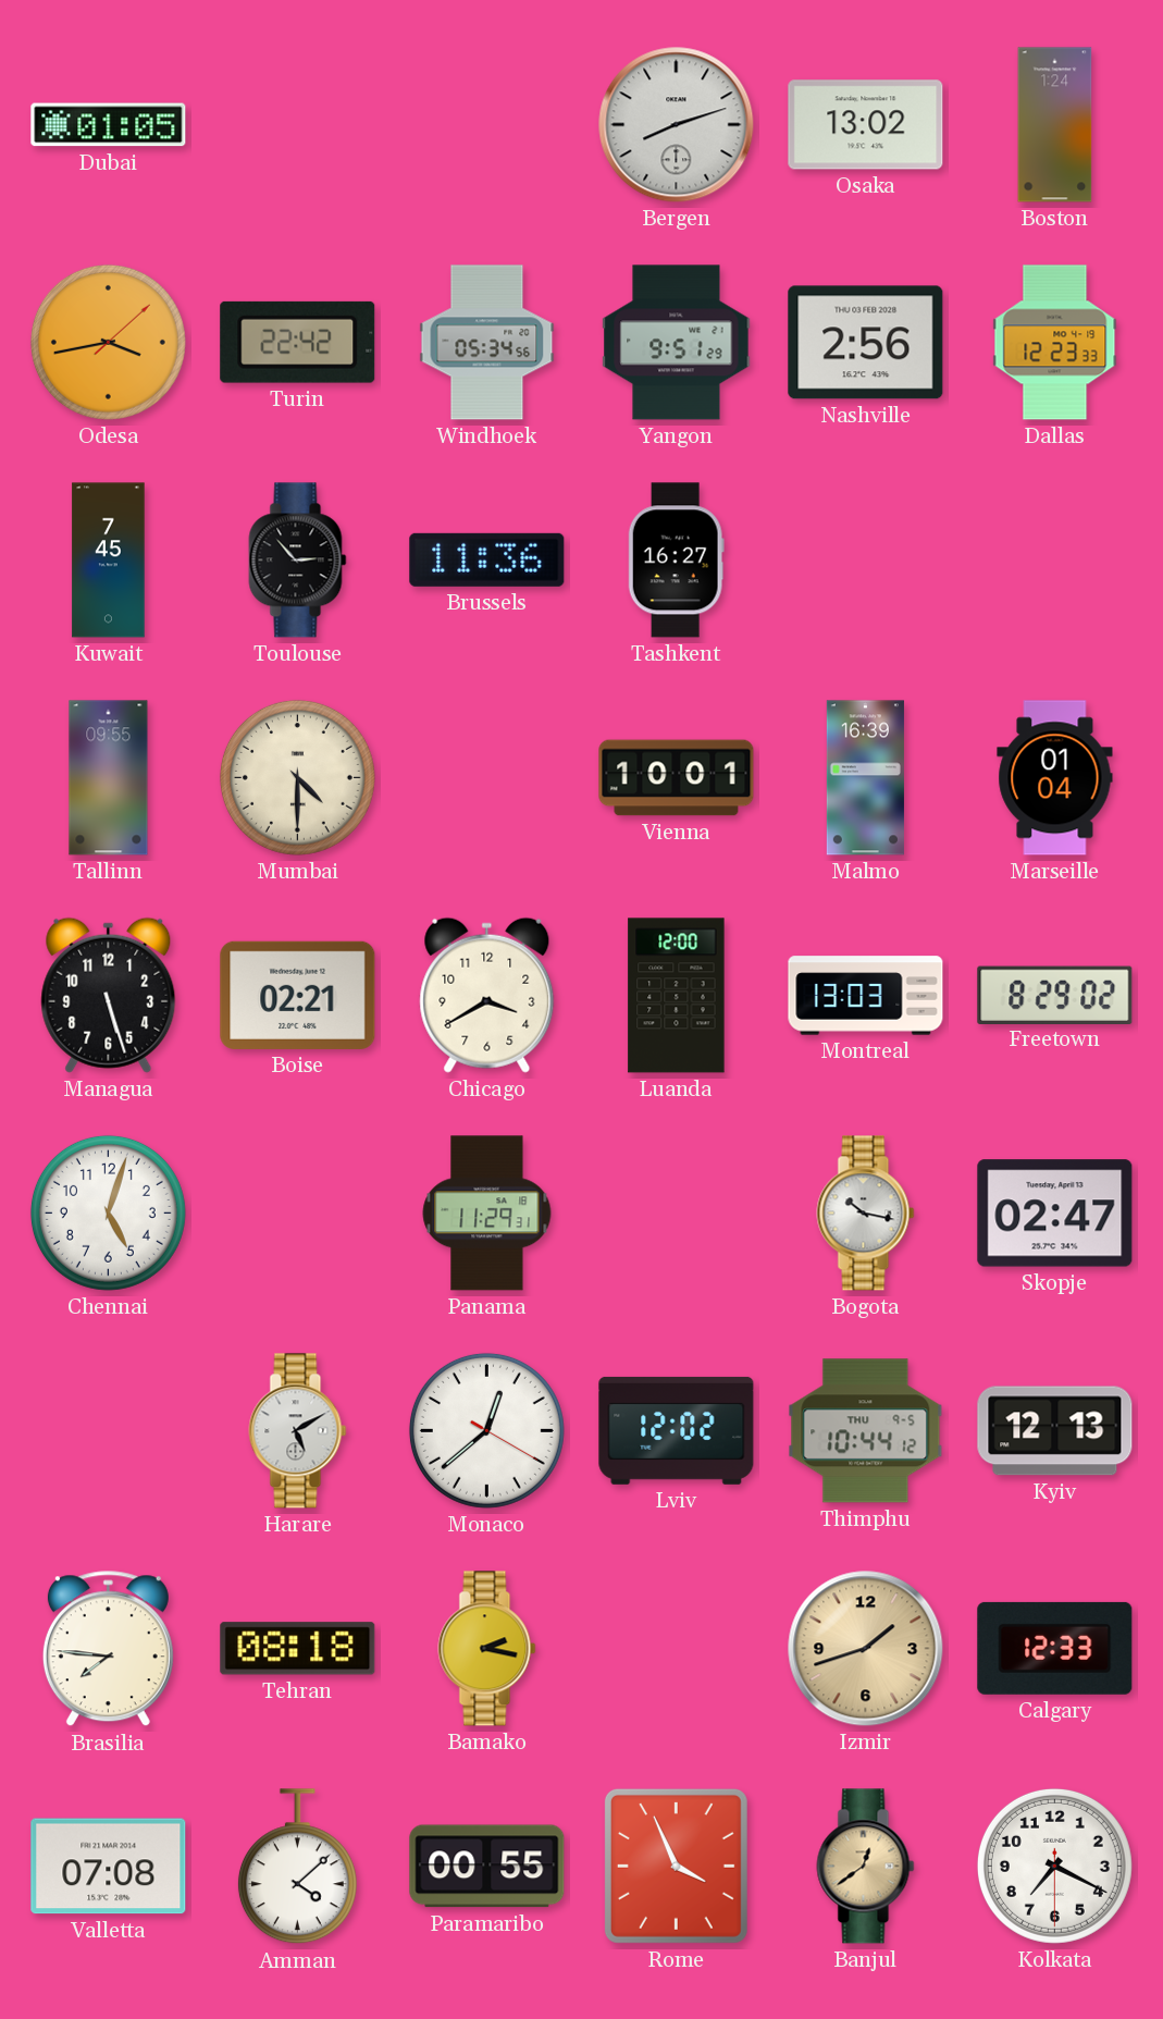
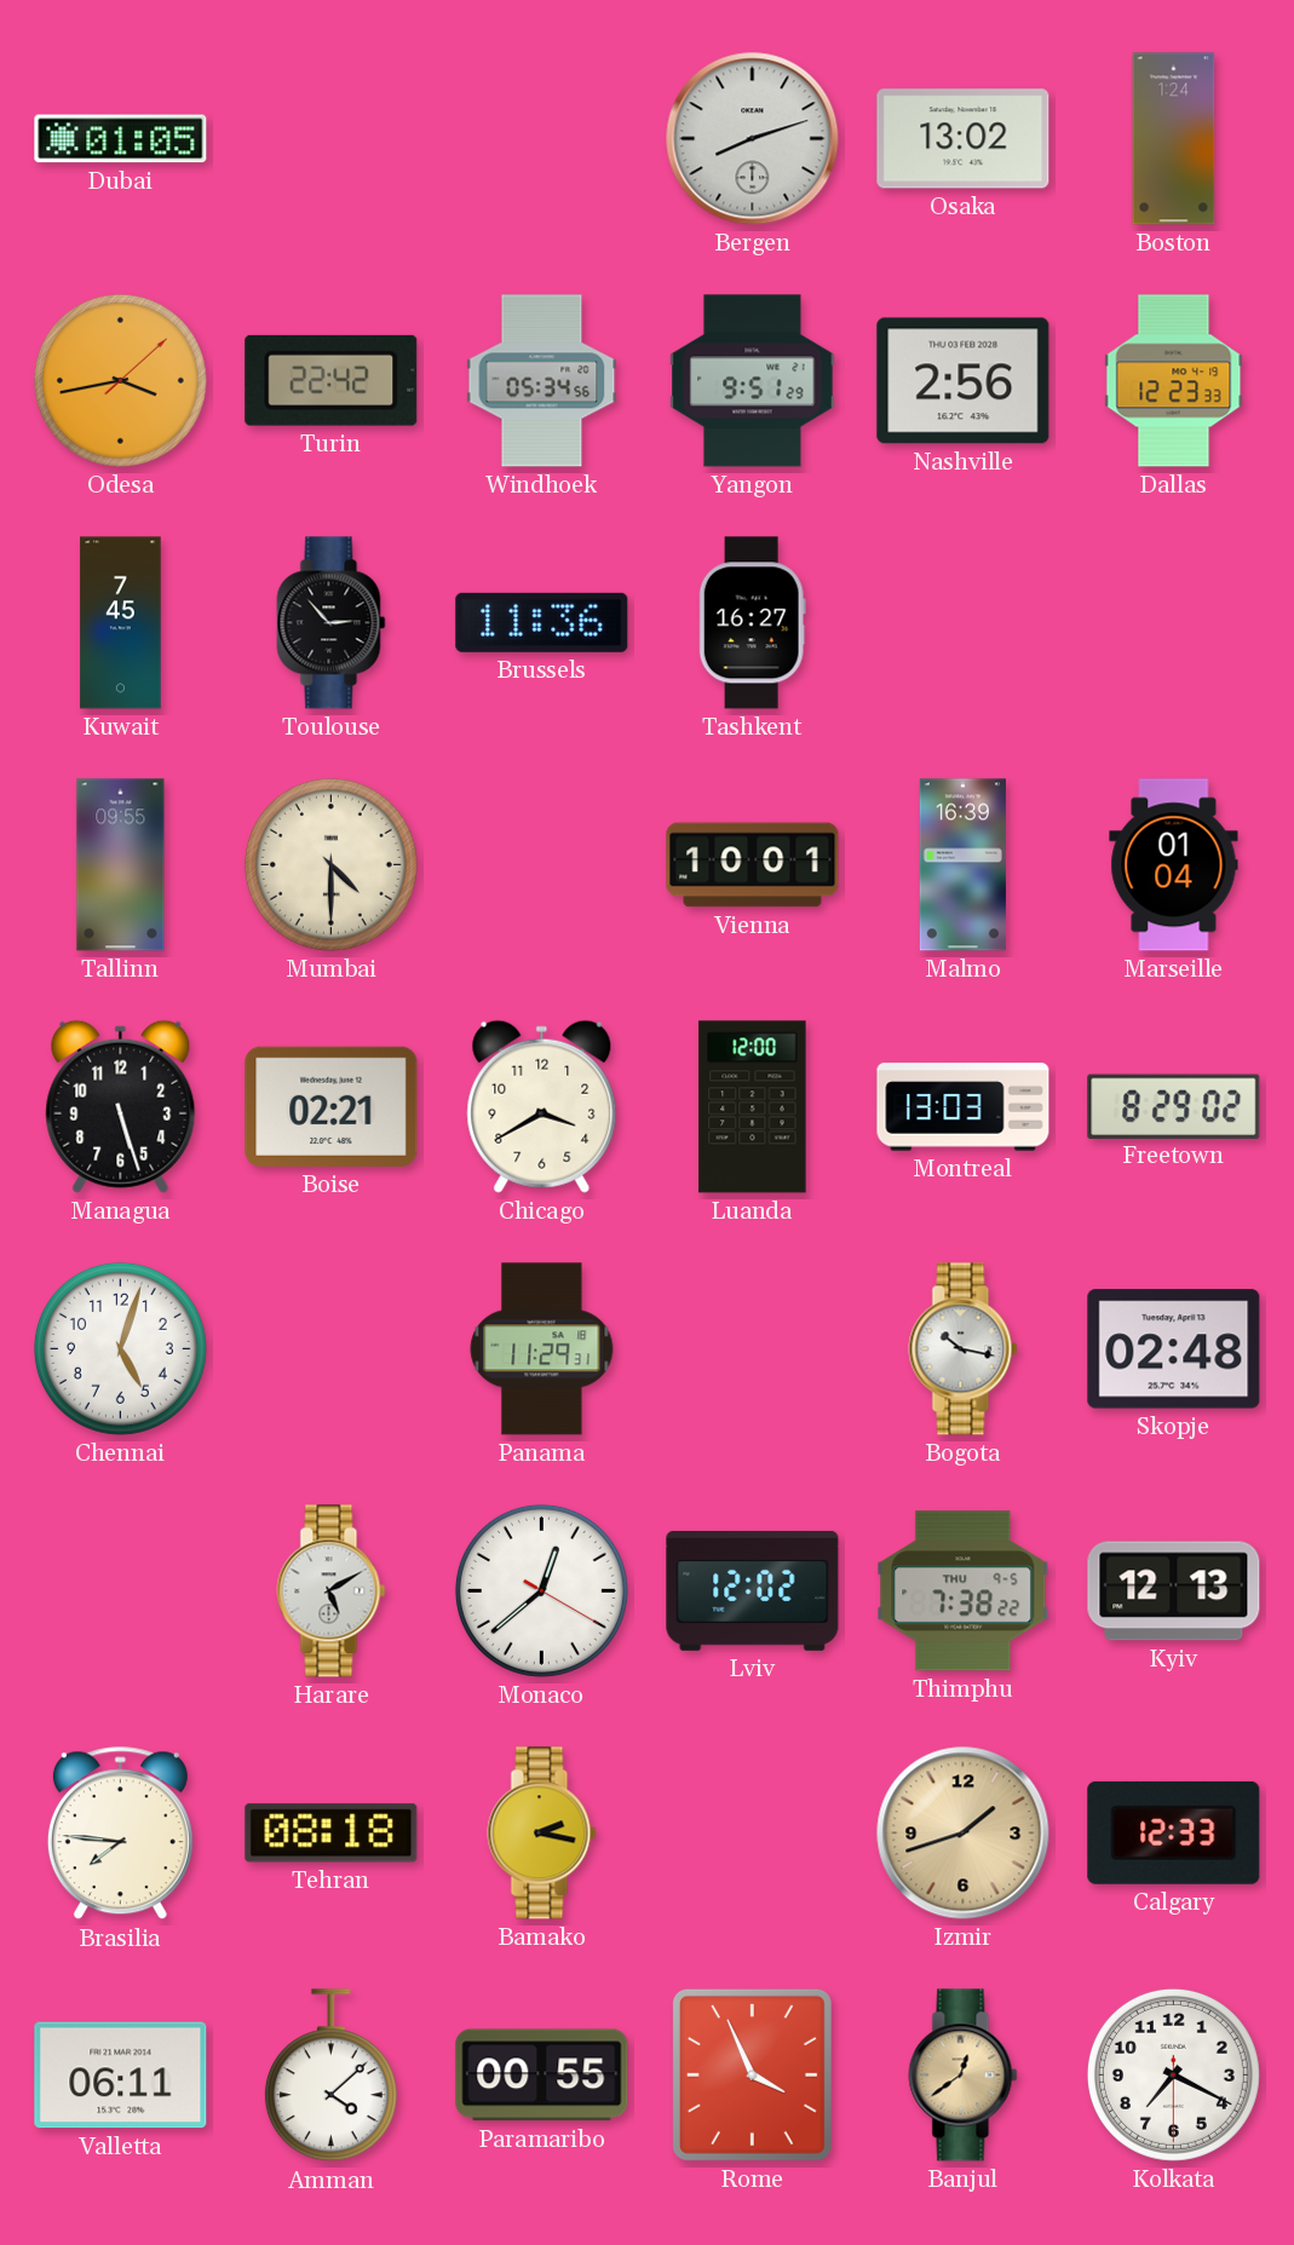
Skopje: 02:47 -> 02:48 (1174, 1349)
Thimphu: 10:44 -> 7:38 (964, 1591)
Valletta: 07:08 -> 06:11 (121, 2076)
